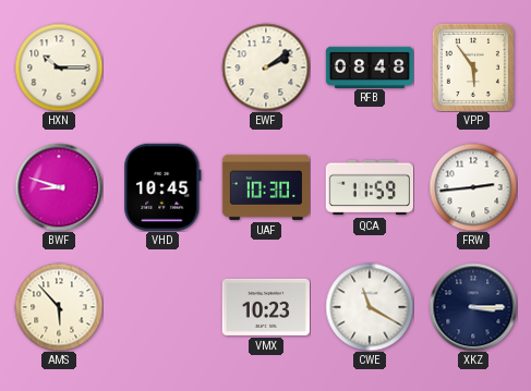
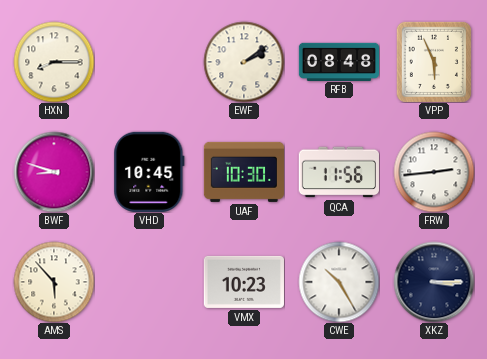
HXN: 10:15 -> 8:15 (54, 62)
VPP: 5:54 -> 5:56 (434, 62)
QCA: 11:59 -> 11:56 (339, 172)
CWE: 11:20 -> 10:25 (339, 282)
